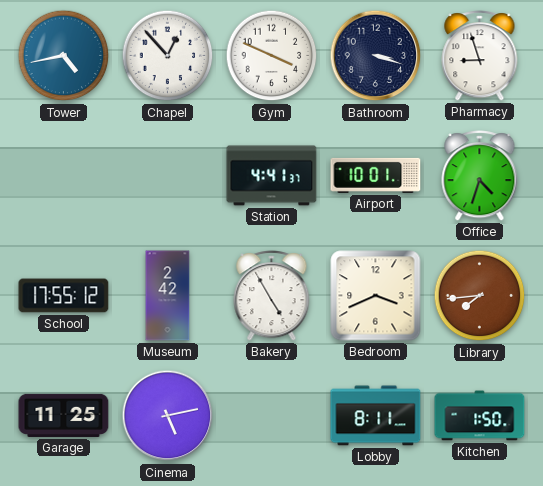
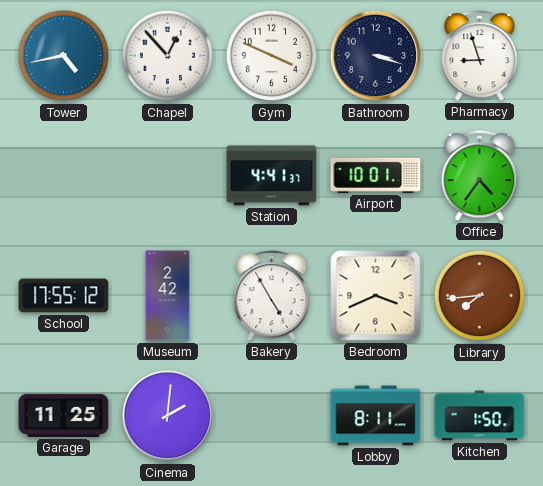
Office: 4:33 -> 4:36 (480, 176)
Cinema: 5:13 -> 2:01 (168, 416)
